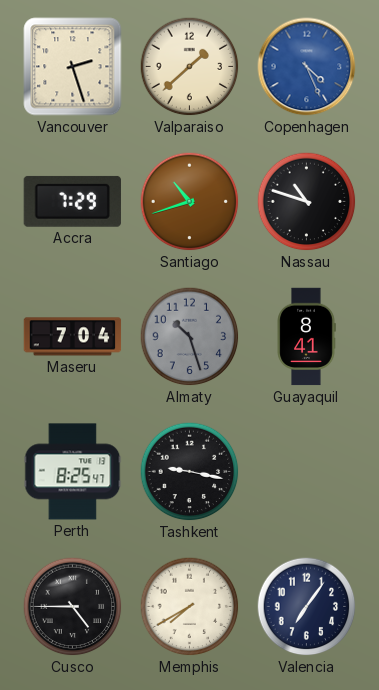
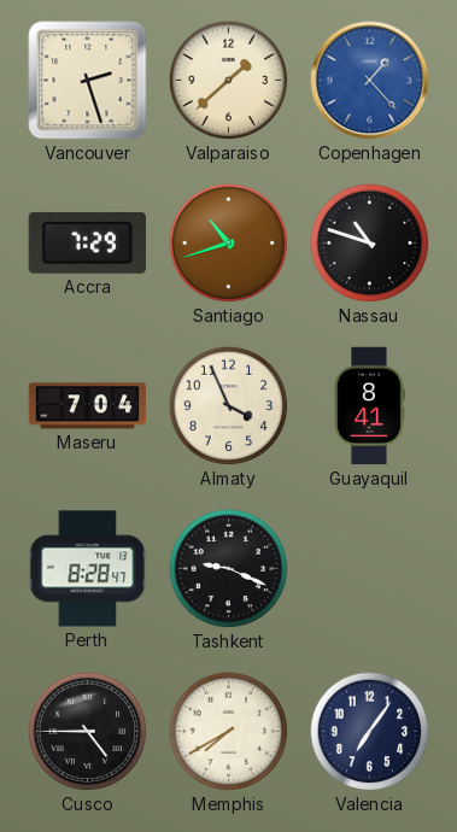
Copenhagen: 4:26 -> 1:23 (370, 81)
Almaty: 10:27 -> 3:56 (229, 406)
Almaty dial: grey -> cream (229, 406)
Perth: 8:25 -> 8:28 (88, 569)
Tashkent: 9:17 -> 9:19 (229, 569)
